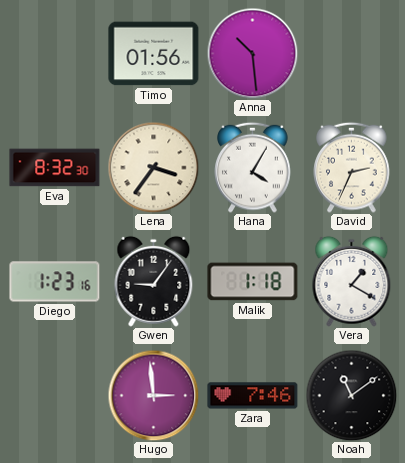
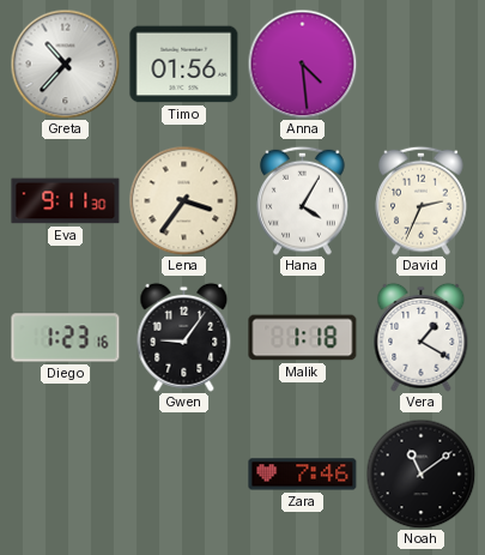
Greta: none -> 10:37 (65, 64)
Anna: 10:29 -> 4:29 (302, 64)
Eva: 8:32 -> 9:11 (66, 201)
Hugo: 2:59 -> none (153, 395)
